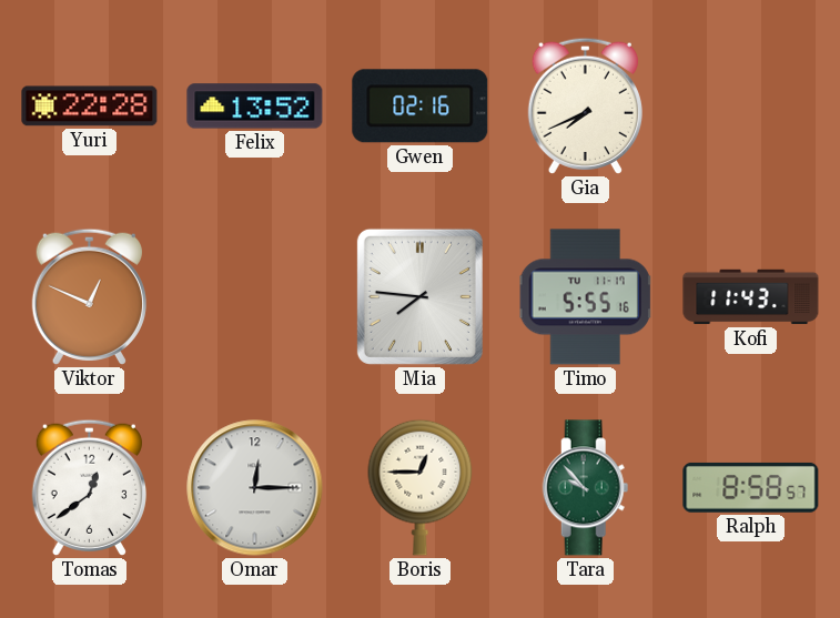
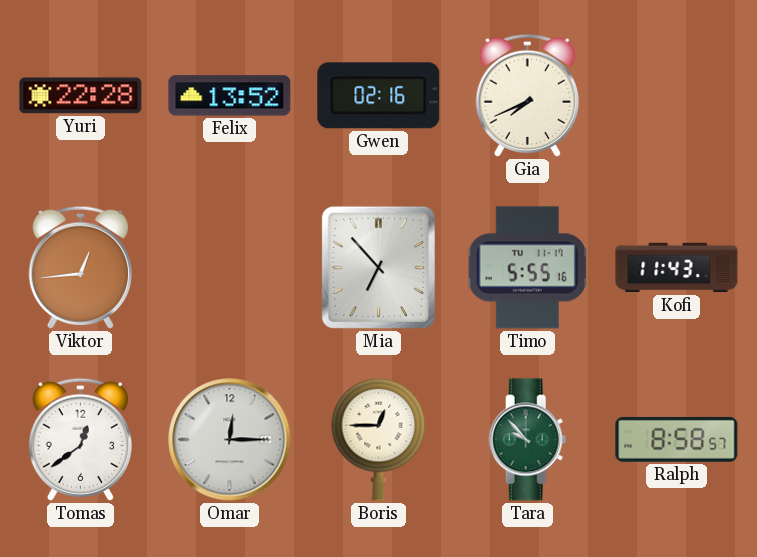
Viktor: 12:49 -> 12:44 (80, 267)
Mia: 7:46 -> 6:53 (378, 267)
